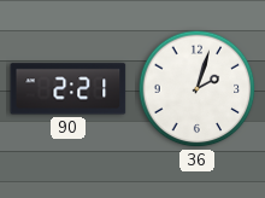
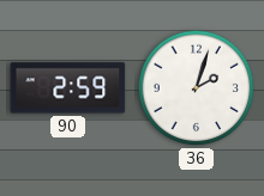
90: 2:21 -> 2:59 (68, 88)
